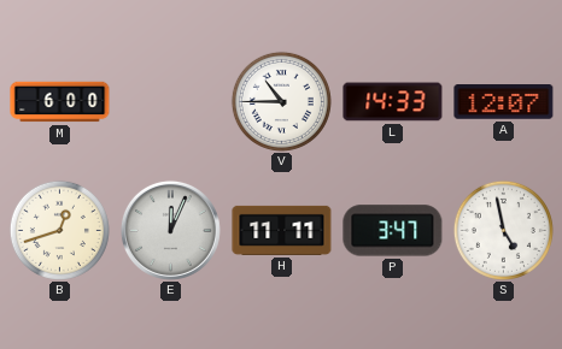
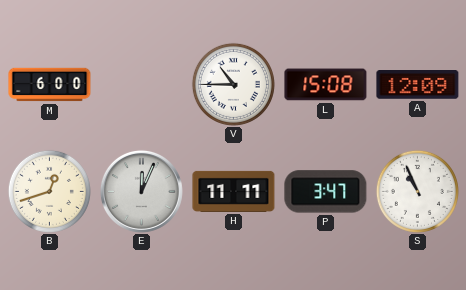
L: 14:33 -> 15:08 (326, 85)
A: 12:07 -> 12:09 (418, 85)
S: 4:58 -> 10:56 (417, 191)
